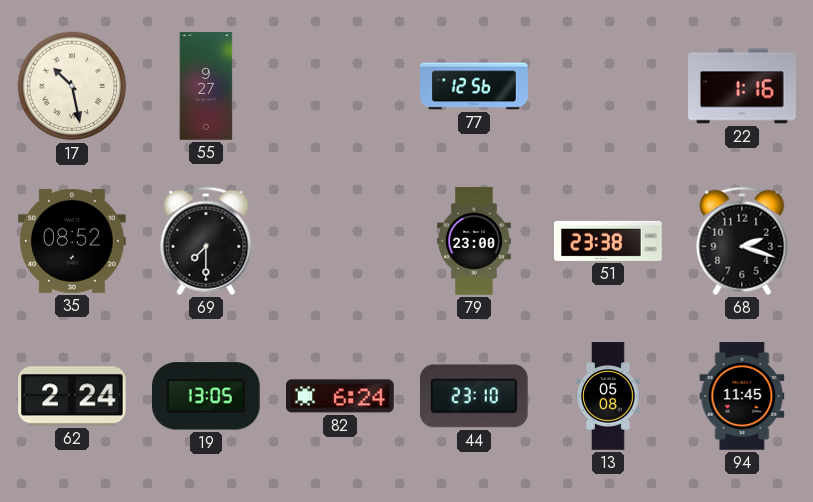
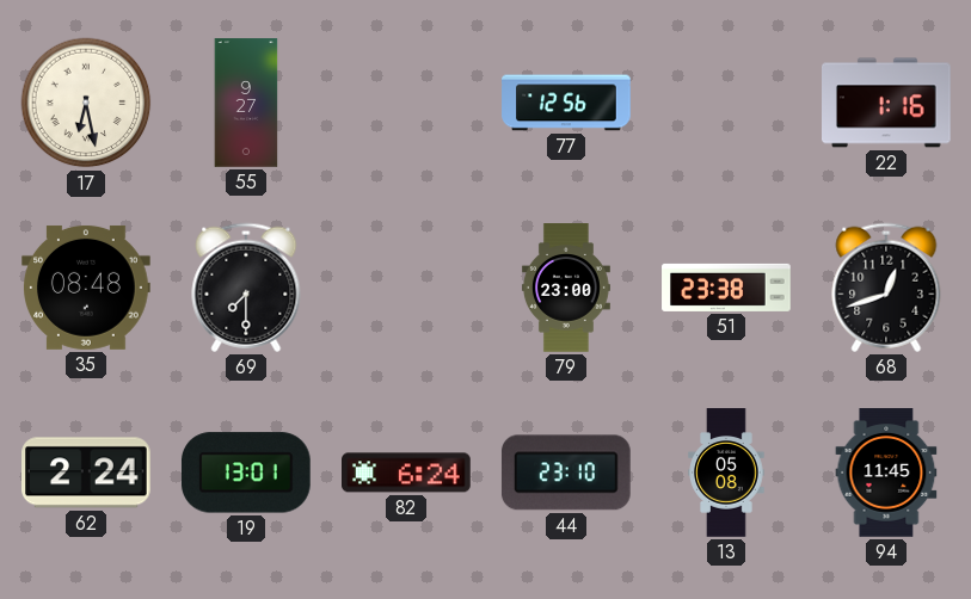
17: 10:28 -> 6:28 (86, 103)
35: 08:52 -> 08:48 (87, 288)
68: 2:18 -> 12:42 (886, 288)
19: 13:05 -> 13:01 (246, 473)
